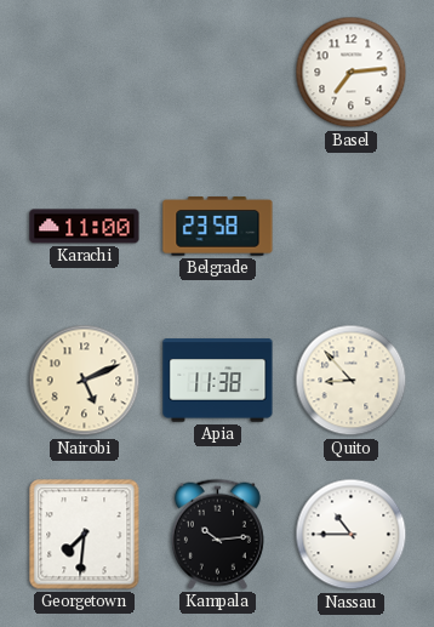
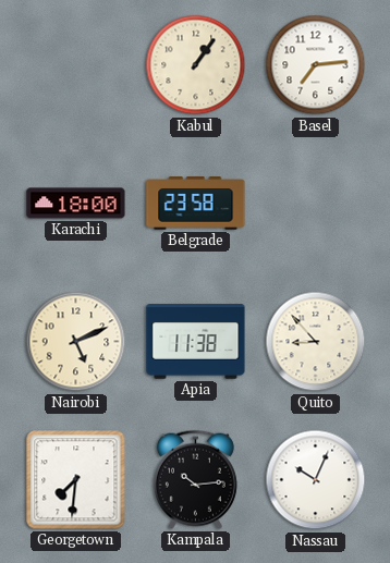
Kabul: none -> 1:06 (196, 65)
Karachi: 11:00 -> 18:00 (76, 204)
Nassau: 10:45 -> 10:04 (316, 480)
